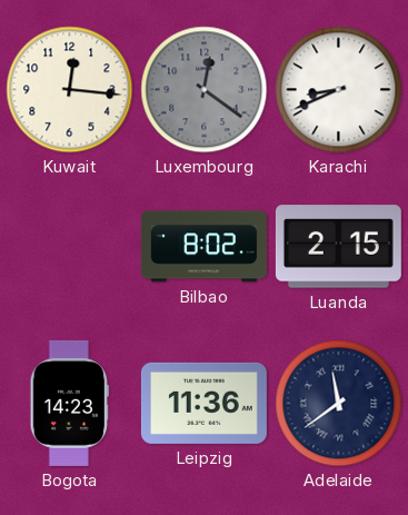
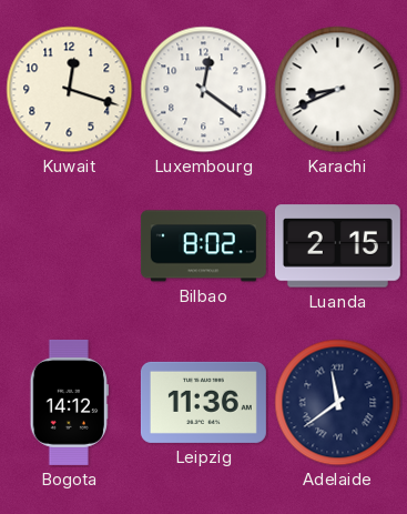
Kuwait: 12:16 -> 12:18 (70, 90)
Luxembourg dial: grey -> white (204, 90)
Bogota: 14:23 -> 14:12 (69, 402)
